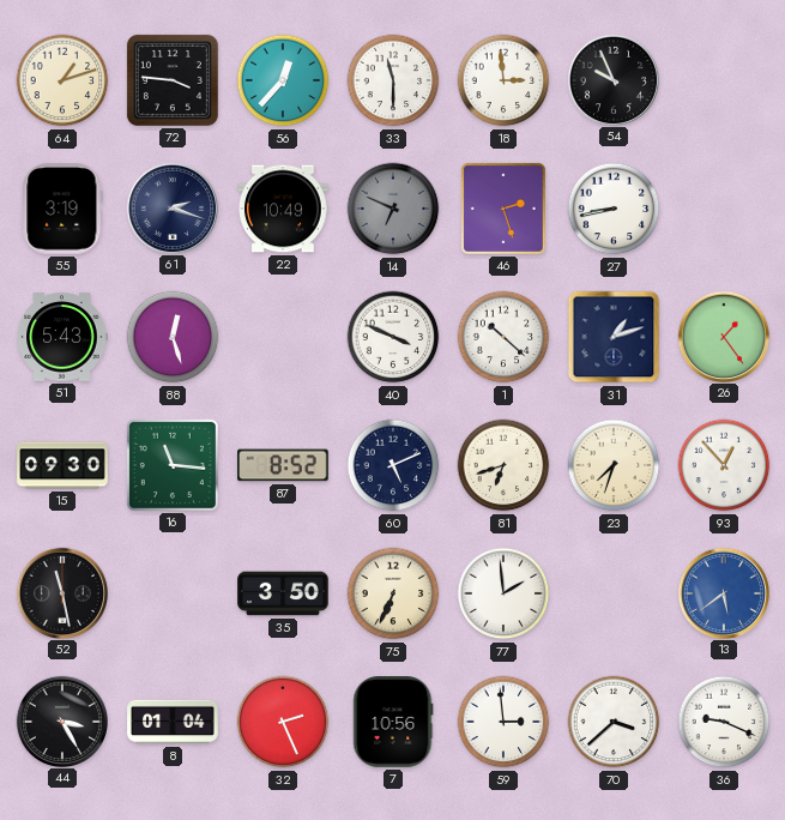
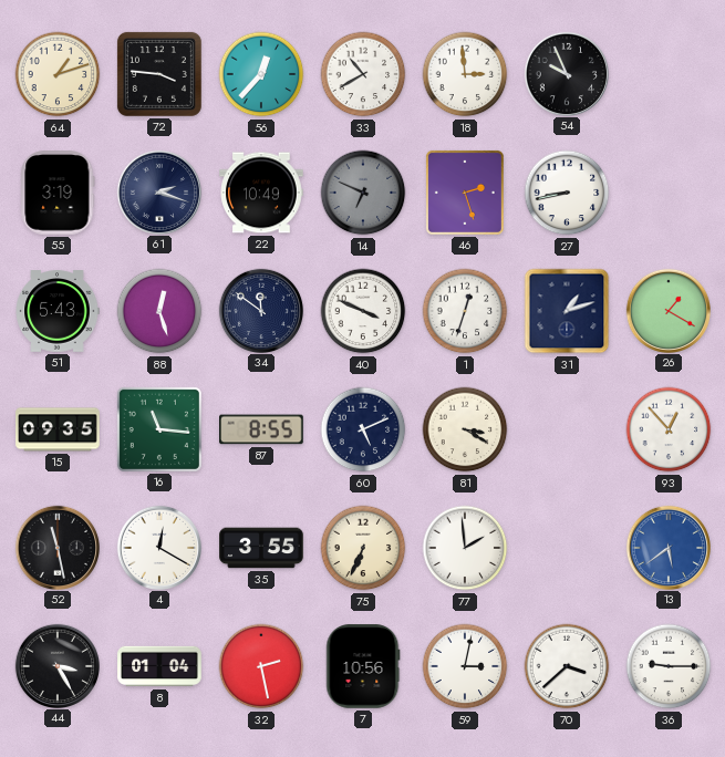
33: 11:30 -> 10:40 (363, 74)
34: none -> 11:51 (260, 310)
1: 10:22 -> 12:33 (465, 311)
26: 1:24 -> 1:20 (667, 310)
15: 09:30 -> 09:35 (58, 429)
87: 8:52 -> 8:55 (261, 429)
81: 6:42 -> 3:20 (465, 429)
23: 7:33 -> none (614, 465)
4: none -> 12:20 (158, 547)
35: 3:50 -> 3:55 (261, 548)
32: 2:26 -> 2:28 (261, 666)
59: 2:59 -> 3:02 (465, 666)
36: 9:19 -> 9:15 (669, 666)
